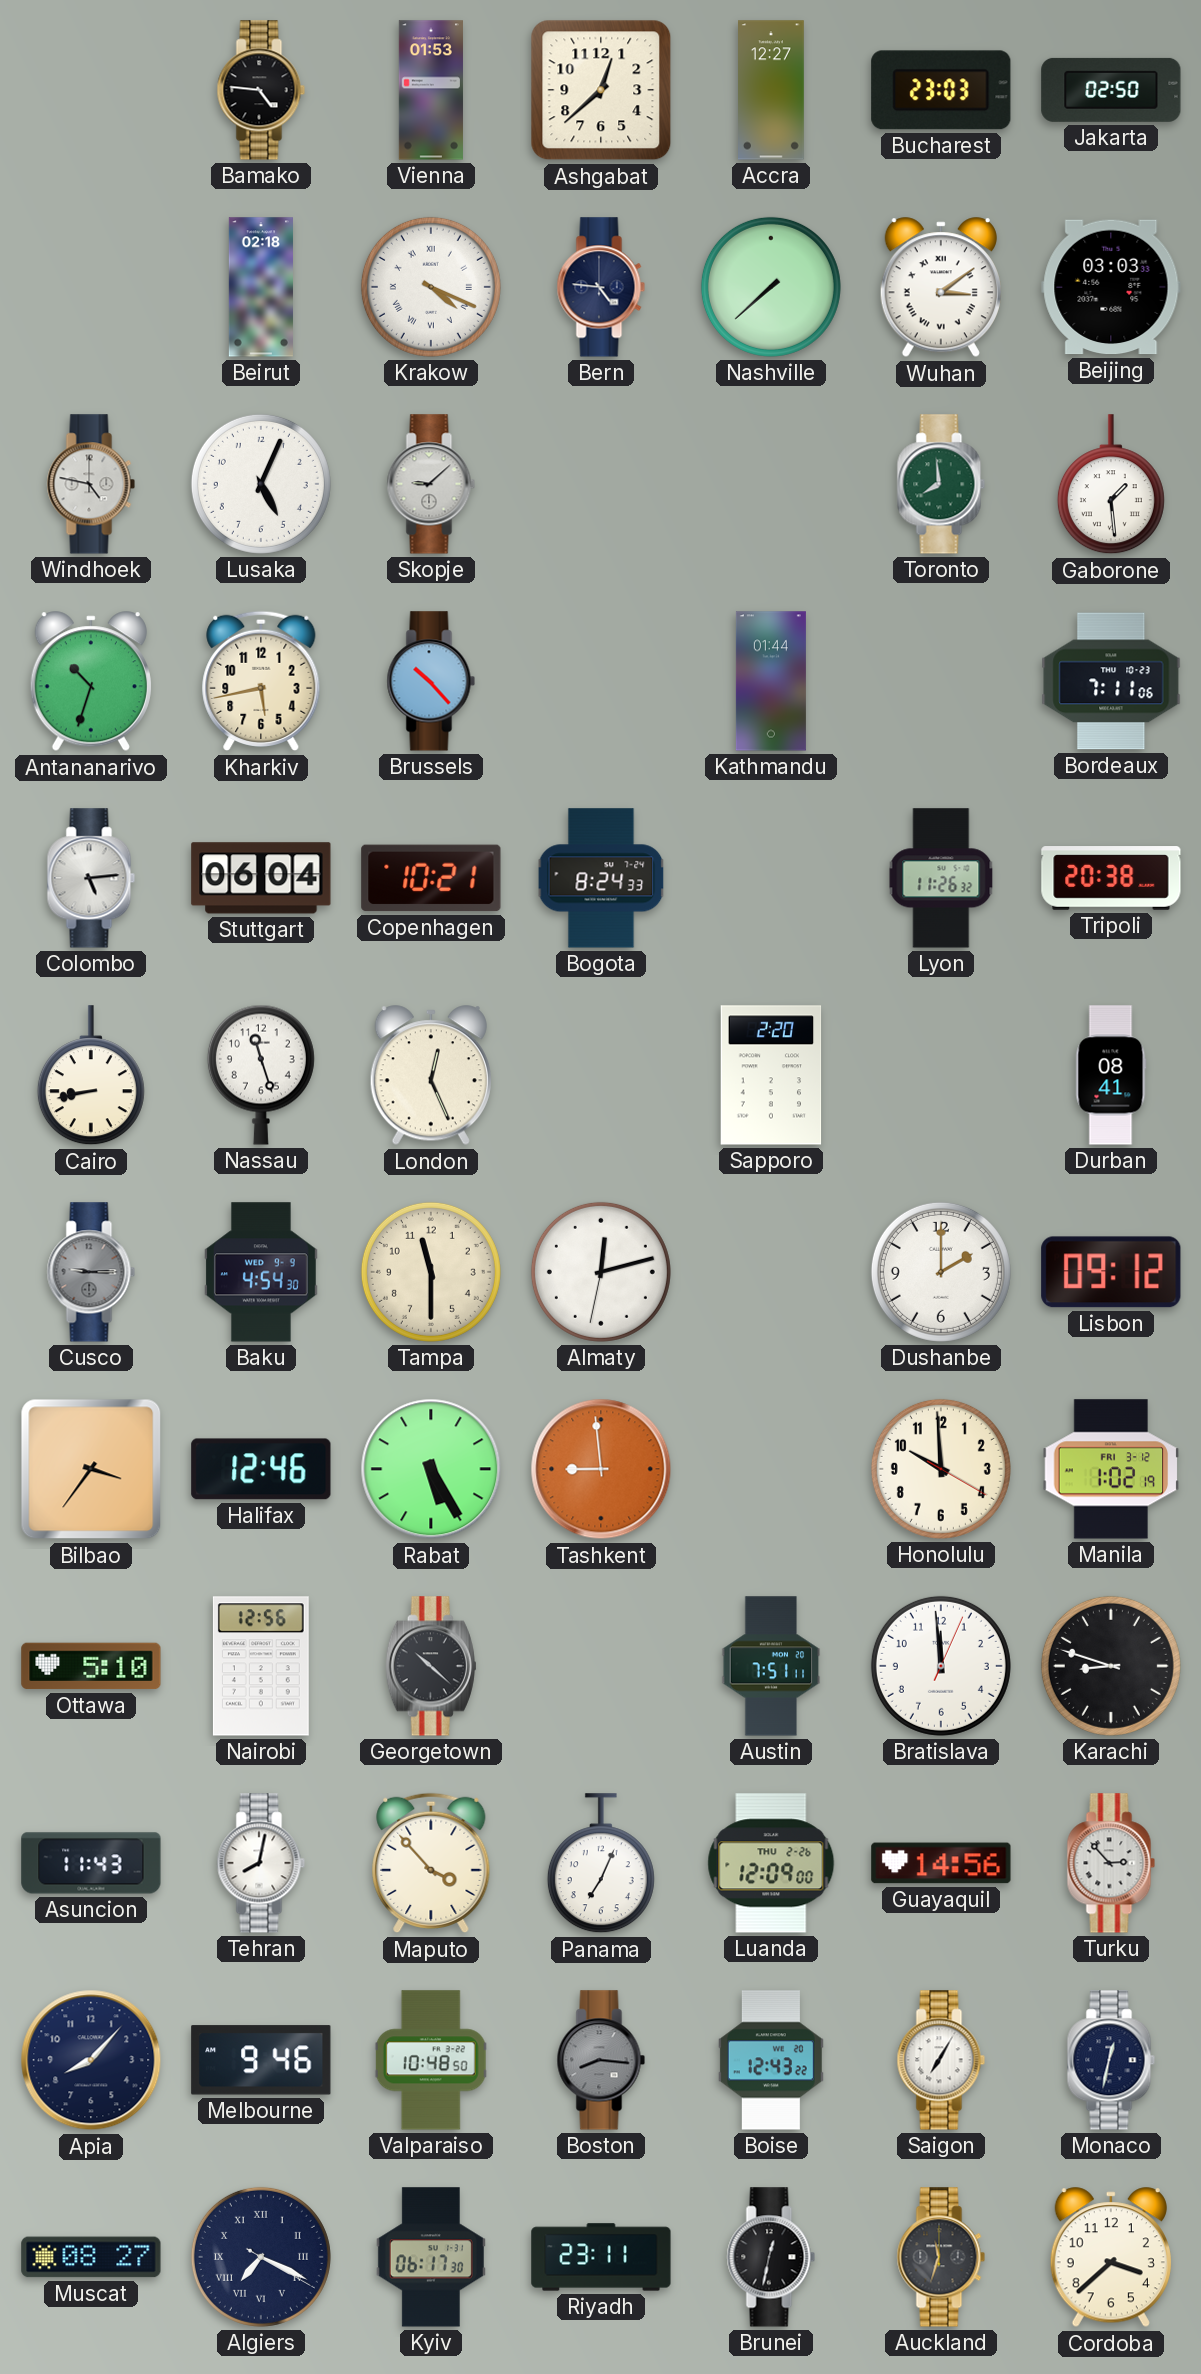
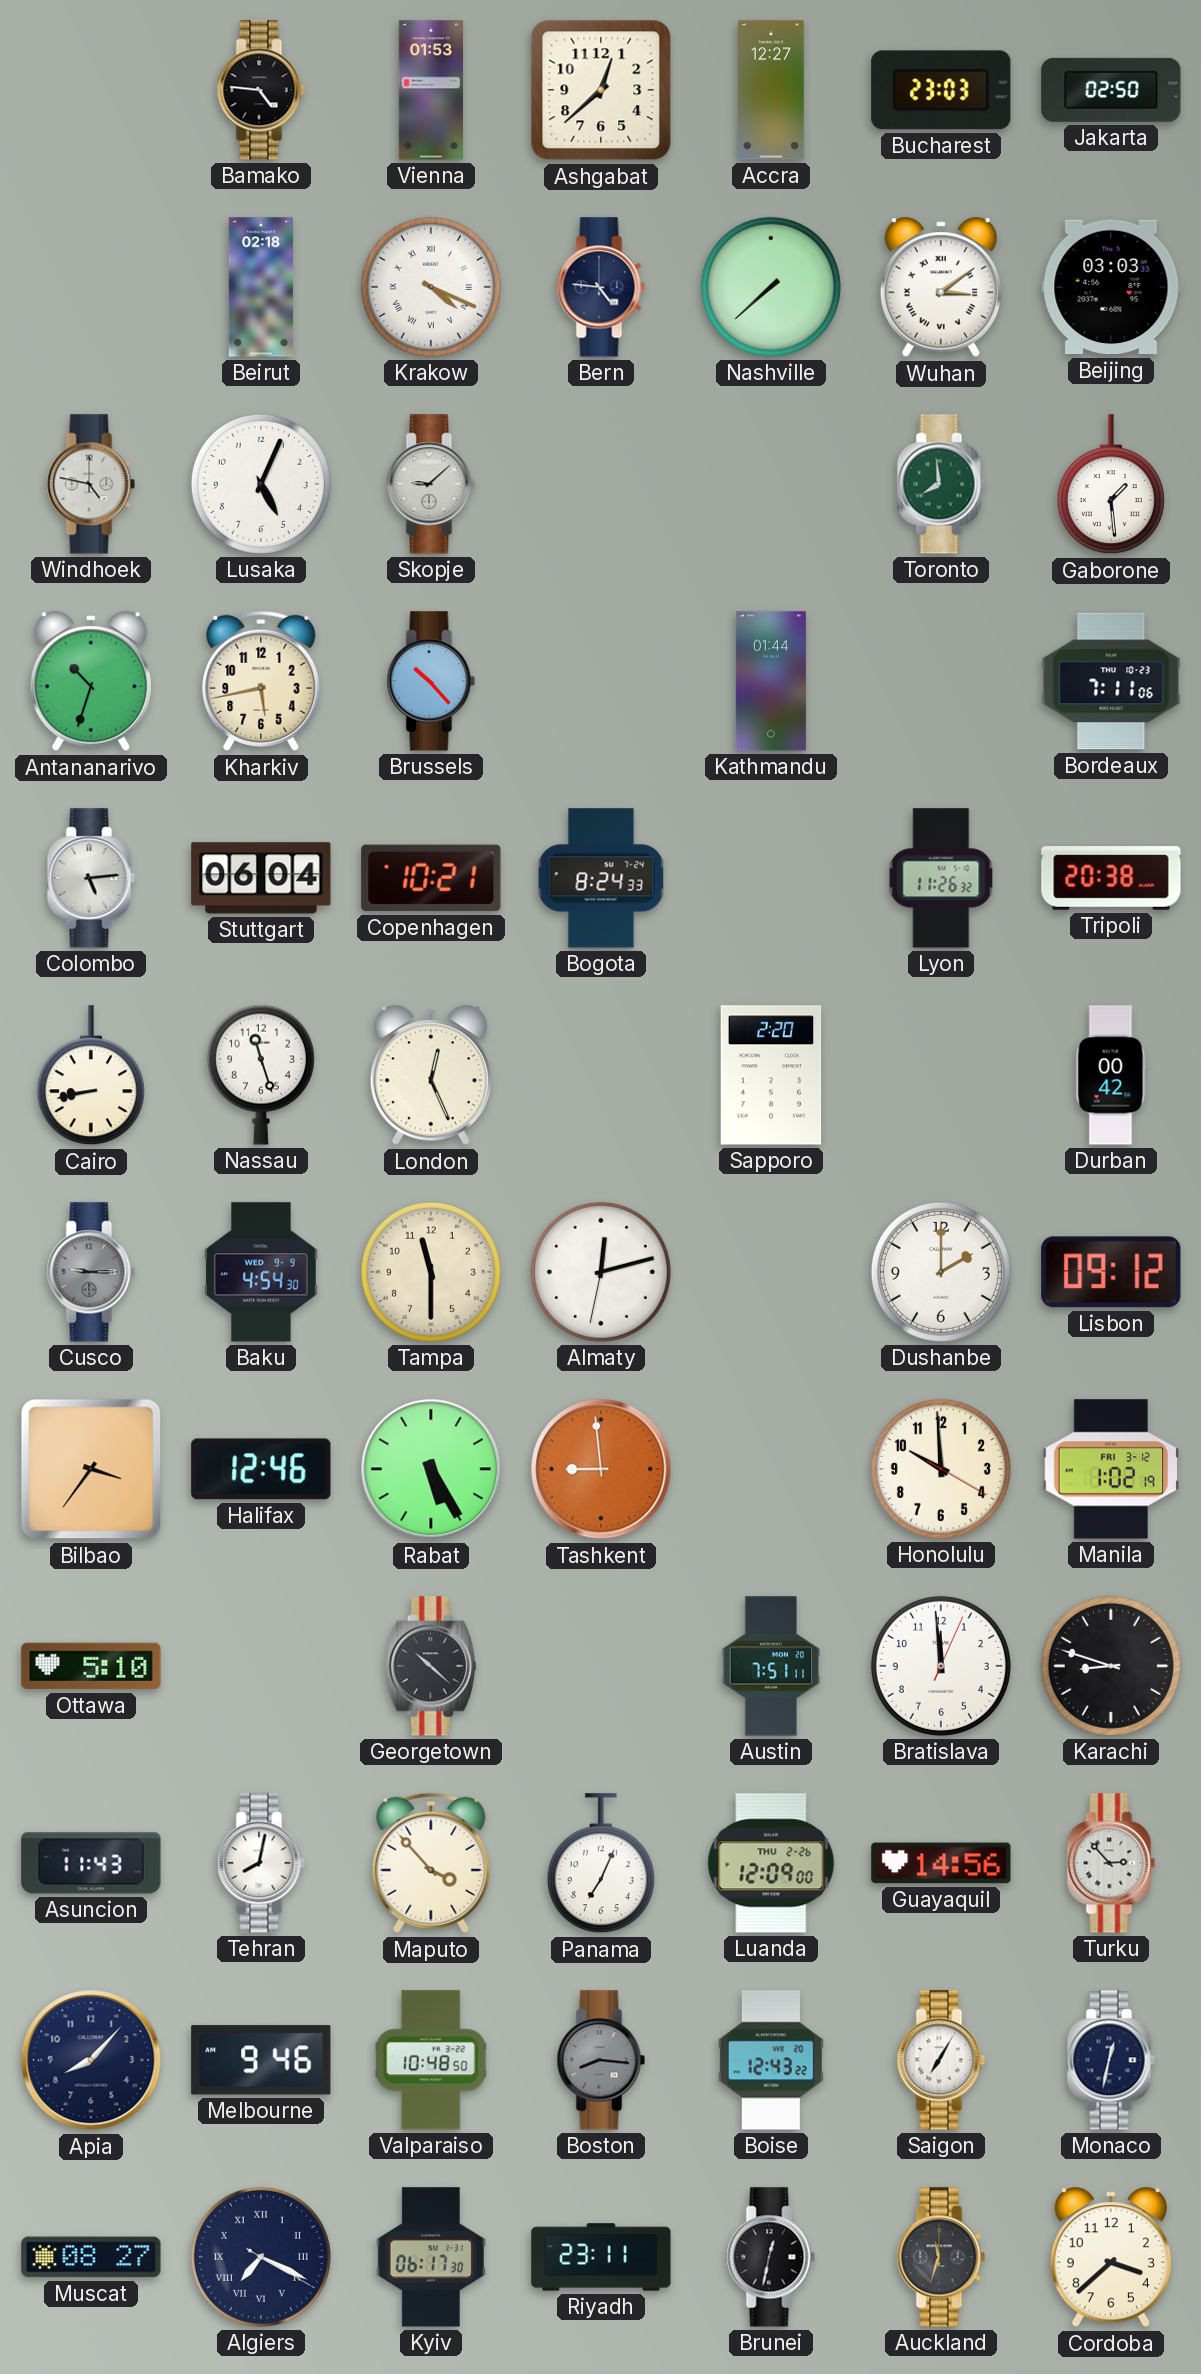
Durban: 08:41 -> 00:42 (1111, 1075)
Nairobi: 12:56 -> none (261, 1666)
